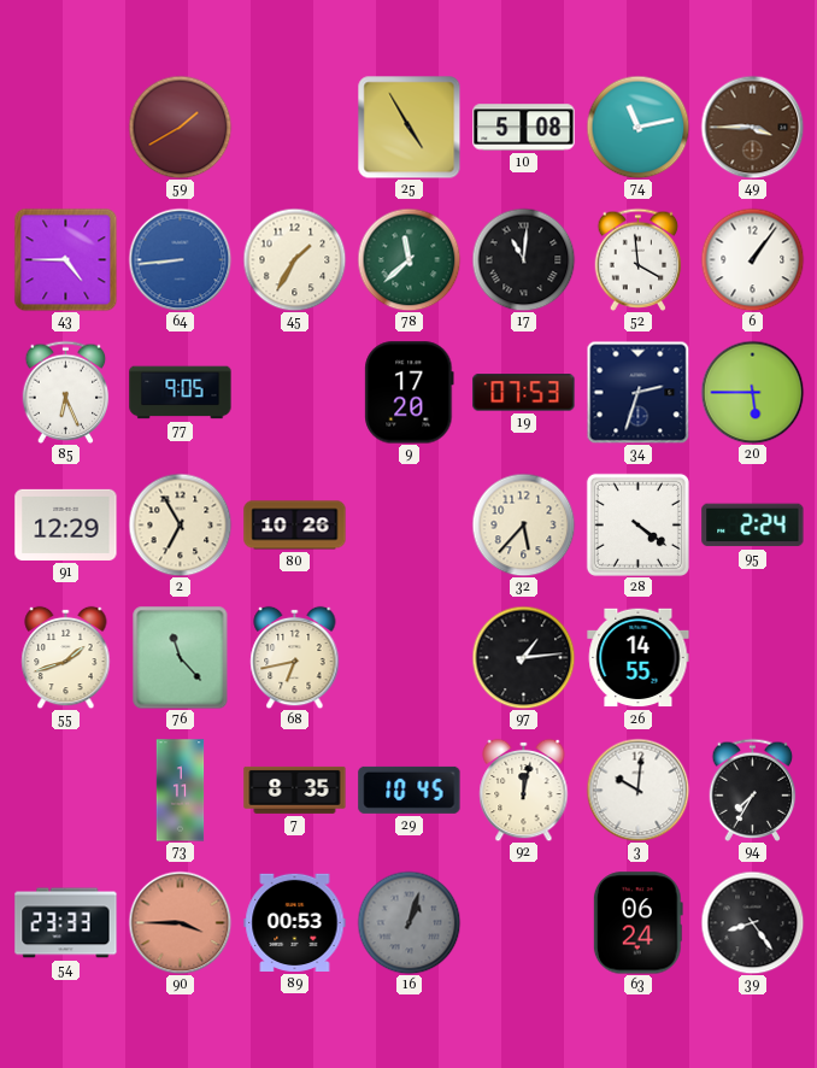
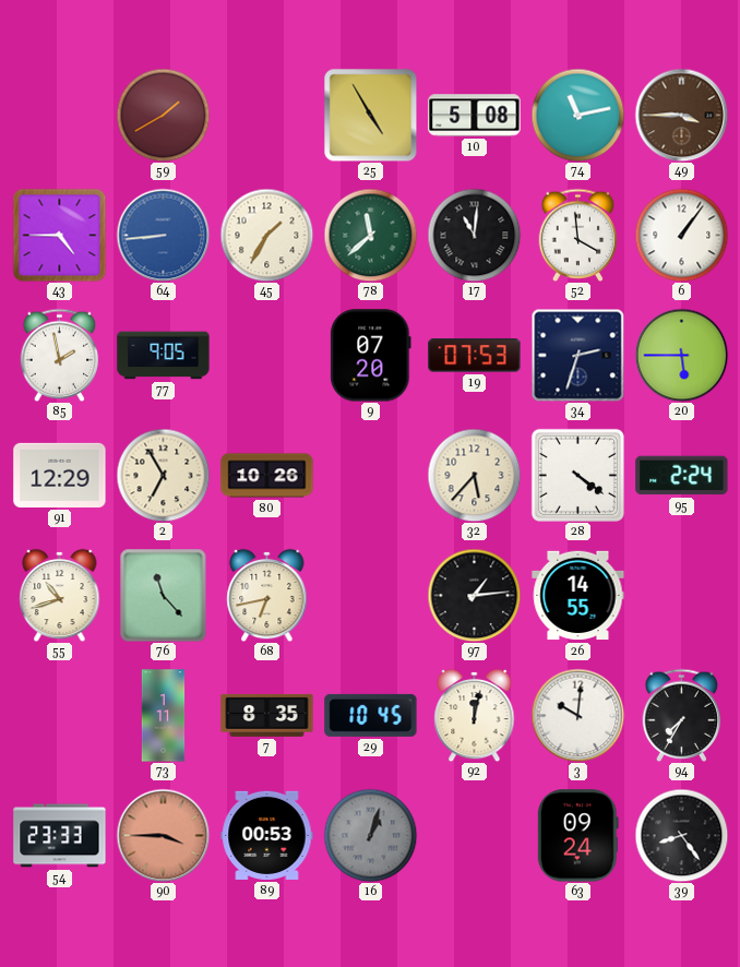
85: 6:26 -> 1:58 (60, 355)
9: 17:20 -> 07:20 (371, 356)
55: 1:42 -> 10:42 (60, 595)
63: 06:24 -> 09:24 (577, 836)
